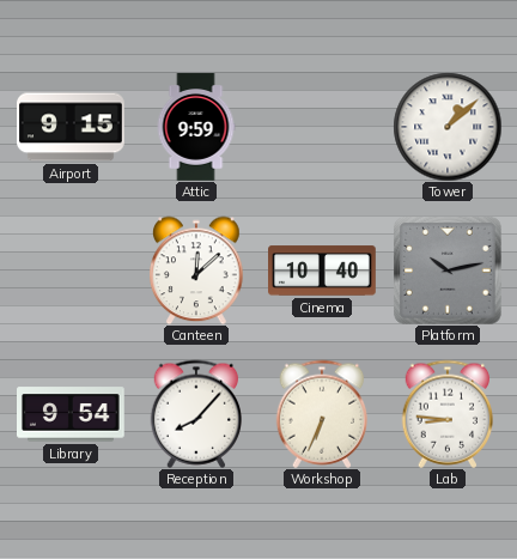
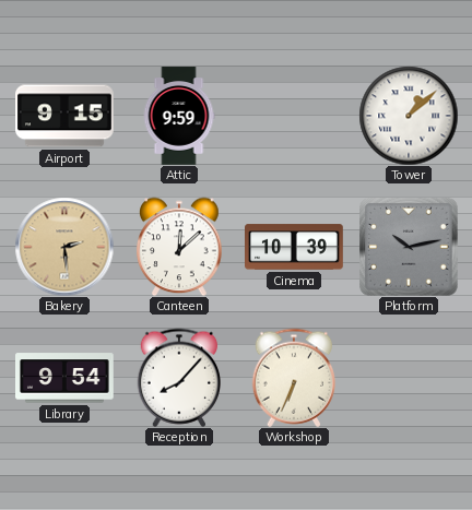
Bakery: none -> 2:29 (64, 247)
Cinema: 10:40 -> 10:39 (294, 247)
Lab: 8:46 -> none (448, 414)
